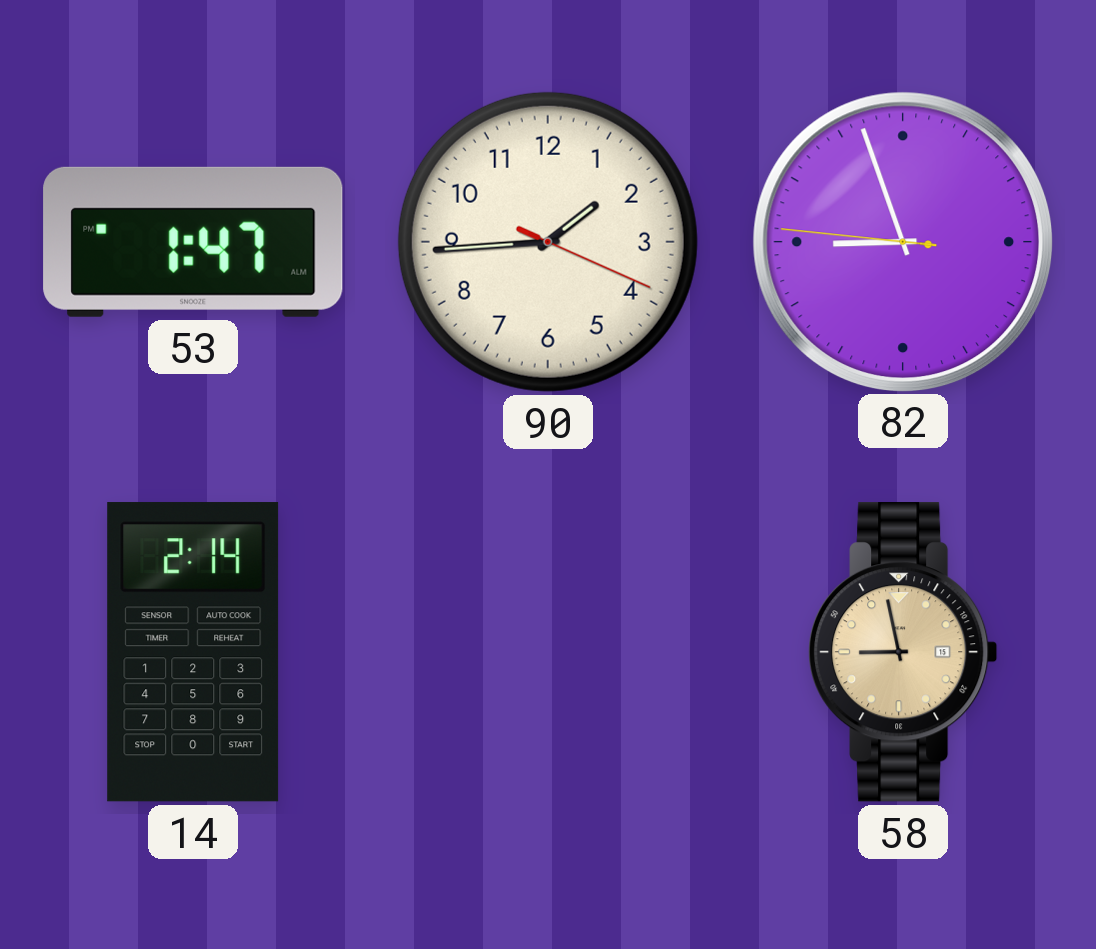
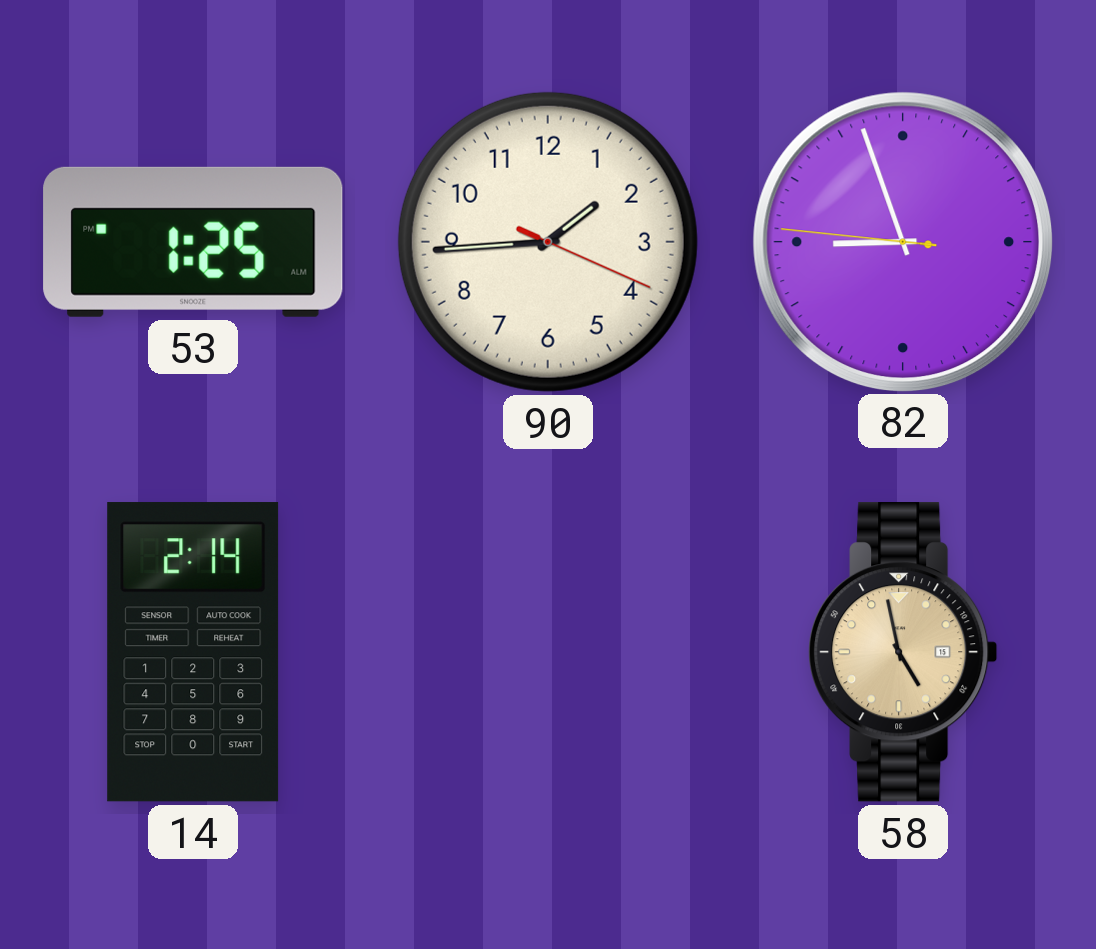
53: 1:47 -> 1:25 (193, 242)
58: 8:58 -> 4:58 (903, 652)
